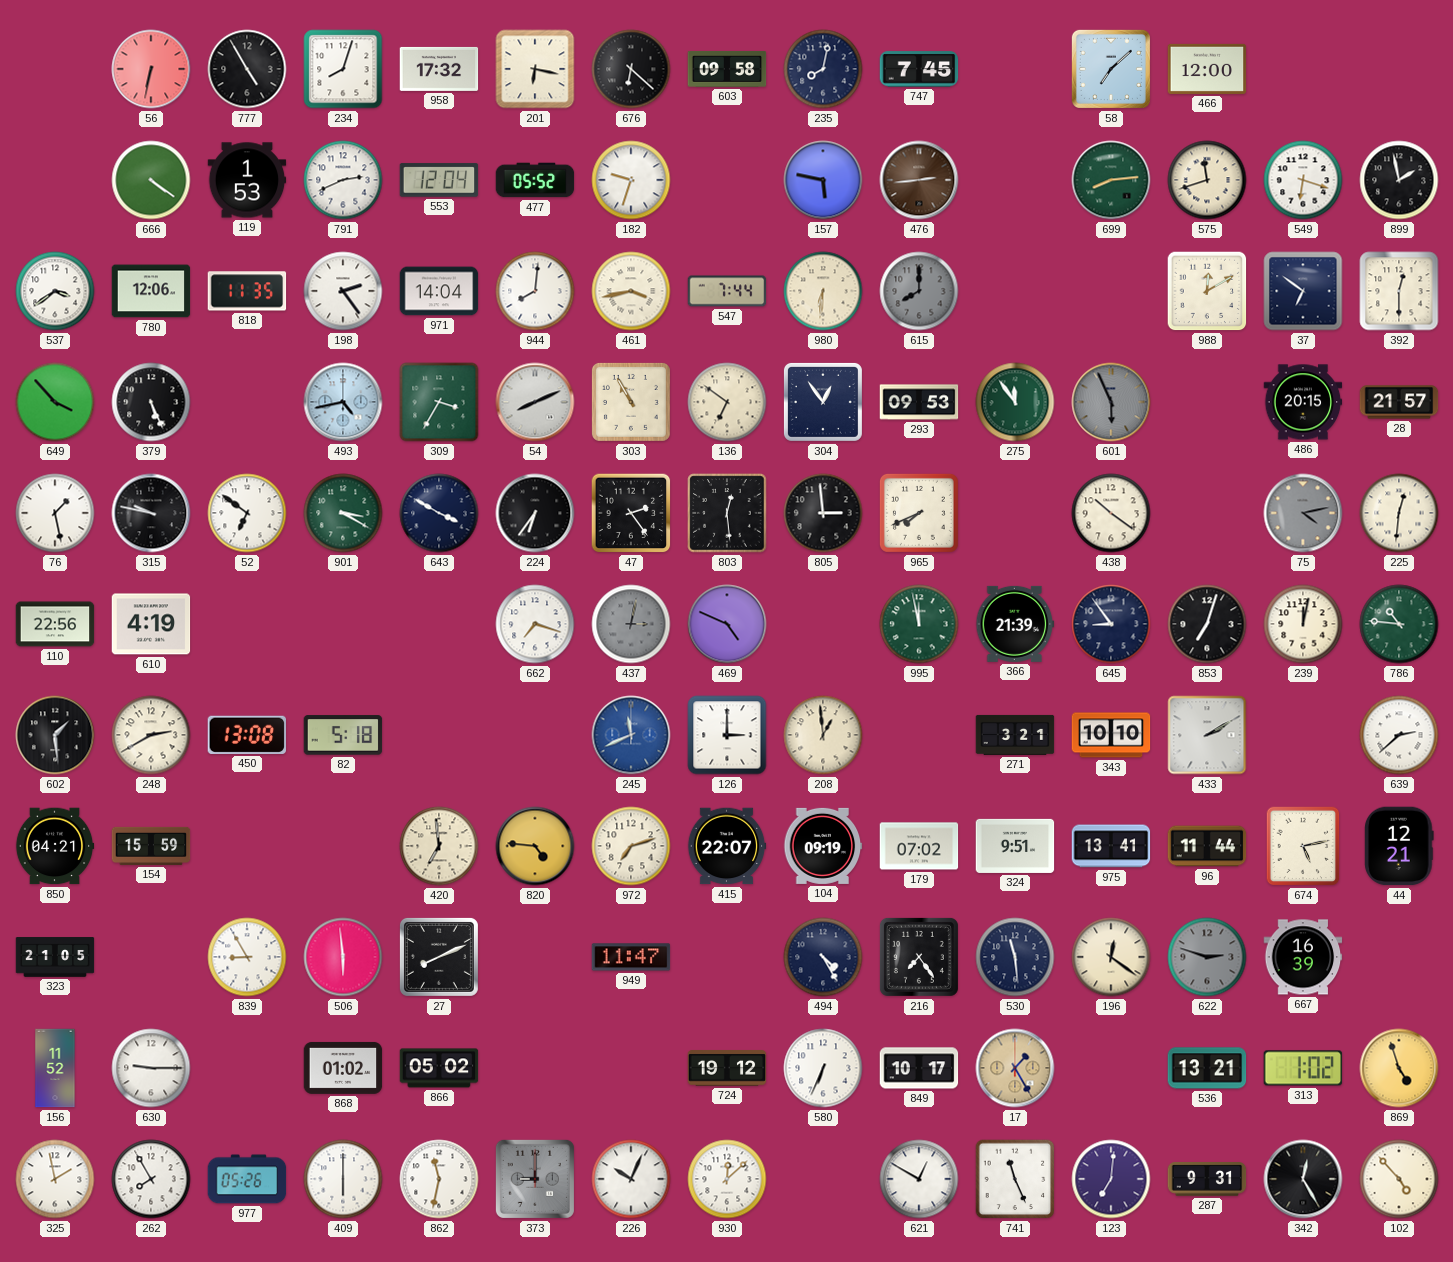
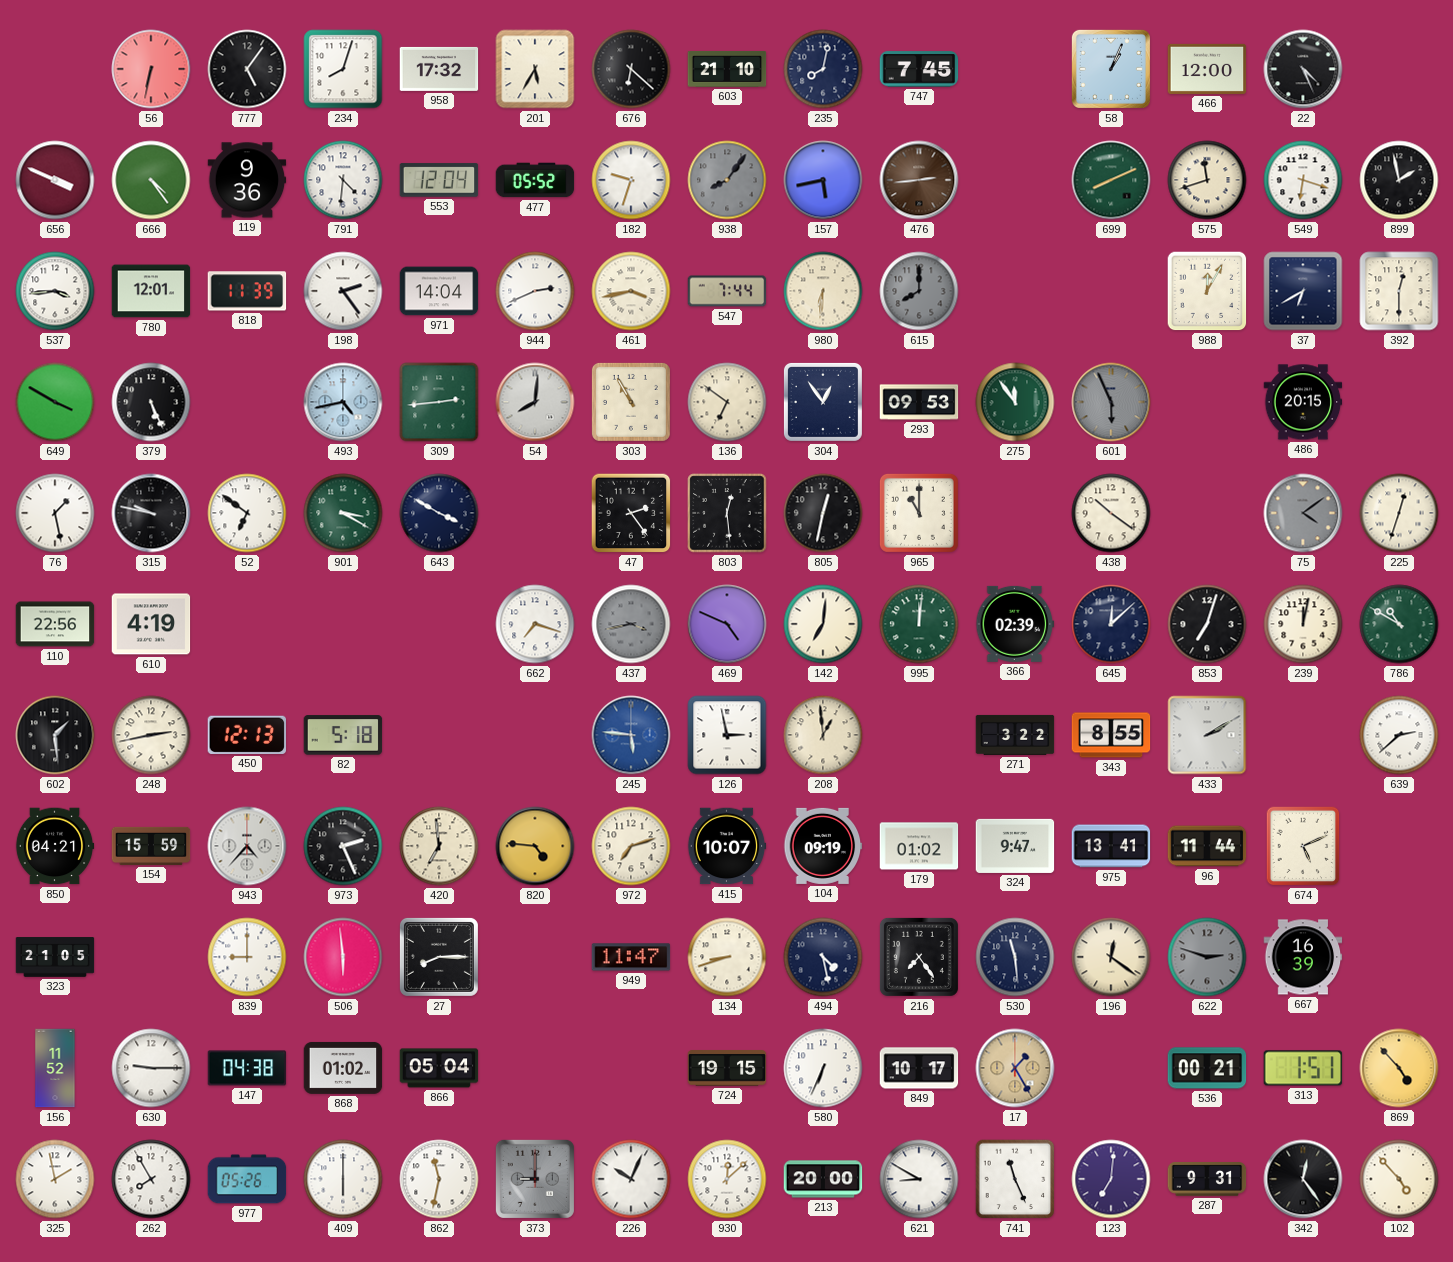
777: 4:55 -> 5:06 (247, 69)
201: 6:17 -> 5:35 (535, 69)
603: 09:58 -> 21:10 (727, 69)
58: 7:08 -> 1:04 (1111, 69)
22: none -> 4:26 (1303, 69)
656: none -> 3:49 (55, 180)
666: 4:21 -> 4:24 (151, 180)
119: 1:53 -> 9:36 (247, 180)
791: 2:41 -> 4:31 (343, 180)
938: none -> 8:06 (727, 180)
157: 5:47 -> 5:43 (823, 180)
699: 8:14 -> 8:11 (1111, 180)
537: 3:39 -> 3:44 (55, 291)
780: 12:06 -> 12:01 (151, 291)
818: 11:35 -> 11:39 (247, 291)
944: 8:01 -> 2:41 (535, 291)
988: 12:10 -> 12:05 (1207, 291)
37: 6:51 -> 6:40 (1303, 291)
649: 3:53 -> 3:50 (55, 402)
309: 3:35 -> 2:44 (439, 402)
54: 8:11 -> 8:01 (535, 402)
28: 21:57 -> none (1399, 402)
224: 6:36 -> none (535, 513)
805: 2:59 -> 12:32 (823, 513)
965: 7:41 -> 11:00 (919, 513)
75: 4:13 -> 4:09 (1303, 513)
225: 12:31 -> 12:33 (1399, 513)
437: 3:02 -> 3:43 (631, 624)
142: none -> 7:01 (823, 624)
995: 11:58 -> 12:01 (919, 624)
366: 21:39 -> 02:39 (1015, 624)
645: 8:54 -> 12:08 (1111, 624)
786: 10:46 -> 10:50 (1399, 624)
248: 2:40 -> 2:43 (151, 735)
450: 13:08 -> 12:13 (247, 735)
245: 11:41 -> 5:46 (631, 735)
126: 3:00 -> 2:58 (727, 735)
271: 3:21 -> 3:22 (1015, 735)
343: 10:10 -> 8:55 (1111, 735)
943: none -> 4:37 (247, 846)
973: none -> 2:26 (343, 846)
415: 22:07 -> 10:07 (727, 846)
179: 07:02 -> 01:02 (919, 846)
324: 9:51 -> 9:47 (1015, 846)
674: 5:13 -> 5:11 (1303, 846)
44: 12:21 -> none (1399, 846)
839: 8:55 -> 9:00 (247, 957)
27: 8:11 -> 8:15 (439, 957)
134: none -> 8:42 (727, 957)
494: 4:25 -> 4:28 (823, 957)
147: none -> 04:38 (247, 1068)
866: 05:02 -> 05:04 (439, 1068)
724: 19:12 -> 19:15 (727, 1068)
536: 13:21 -> 00:21 (1207, 1068)
313: 1:02 -> 1:51 (1303, 1068)
869: 4:57 -> 4:53 (1399, 1068)
213: none -> 20:00 (823, 1179)
621: 12:50 -> 8:50 (919, 1179)
342: 12:25 -> 12:24 (1303, 1179)
